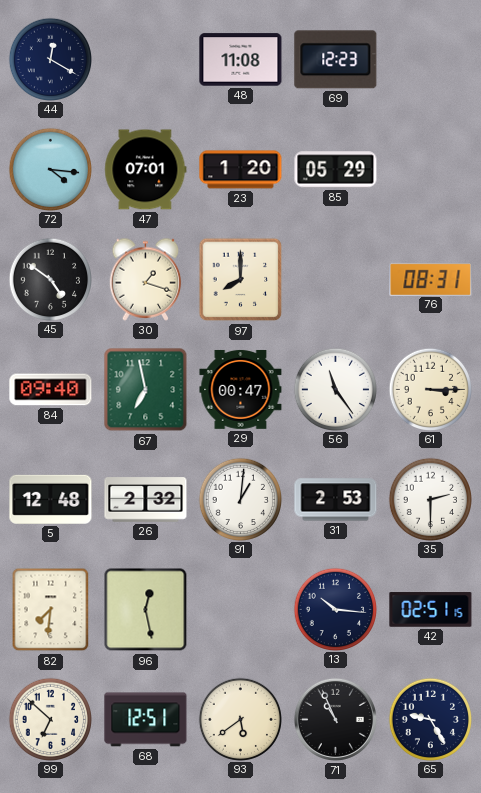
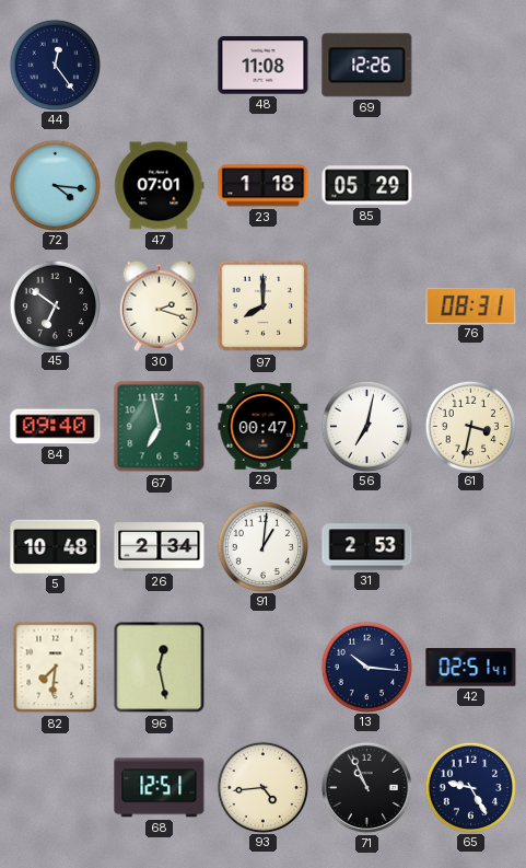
44: 12:20 -> 12:24 (55, 65)
69: 12:23 -> 12:26 (367, 66)
23: 1:20 -> 1:18 (264, 186)
45: 4:51 -> 6:51 (55, 305)
30: 1:18 -> 2:18 (160, 305)
56: 11:24 -> 7:02 (366, 426)
61: 3:15 -> 3:32 (470, 426)
5: 12:48 -> 10:48 (56, 546)
26: 2:32 -> 2:34 (160, 547)
35: 2:30 -> none (430, 499)
42: 02:51:15 -> 02:51:41 (471, 668)
99: 6:52 -> none (50, 719)
93: 5:39 -> 4:44 (262, 787)
